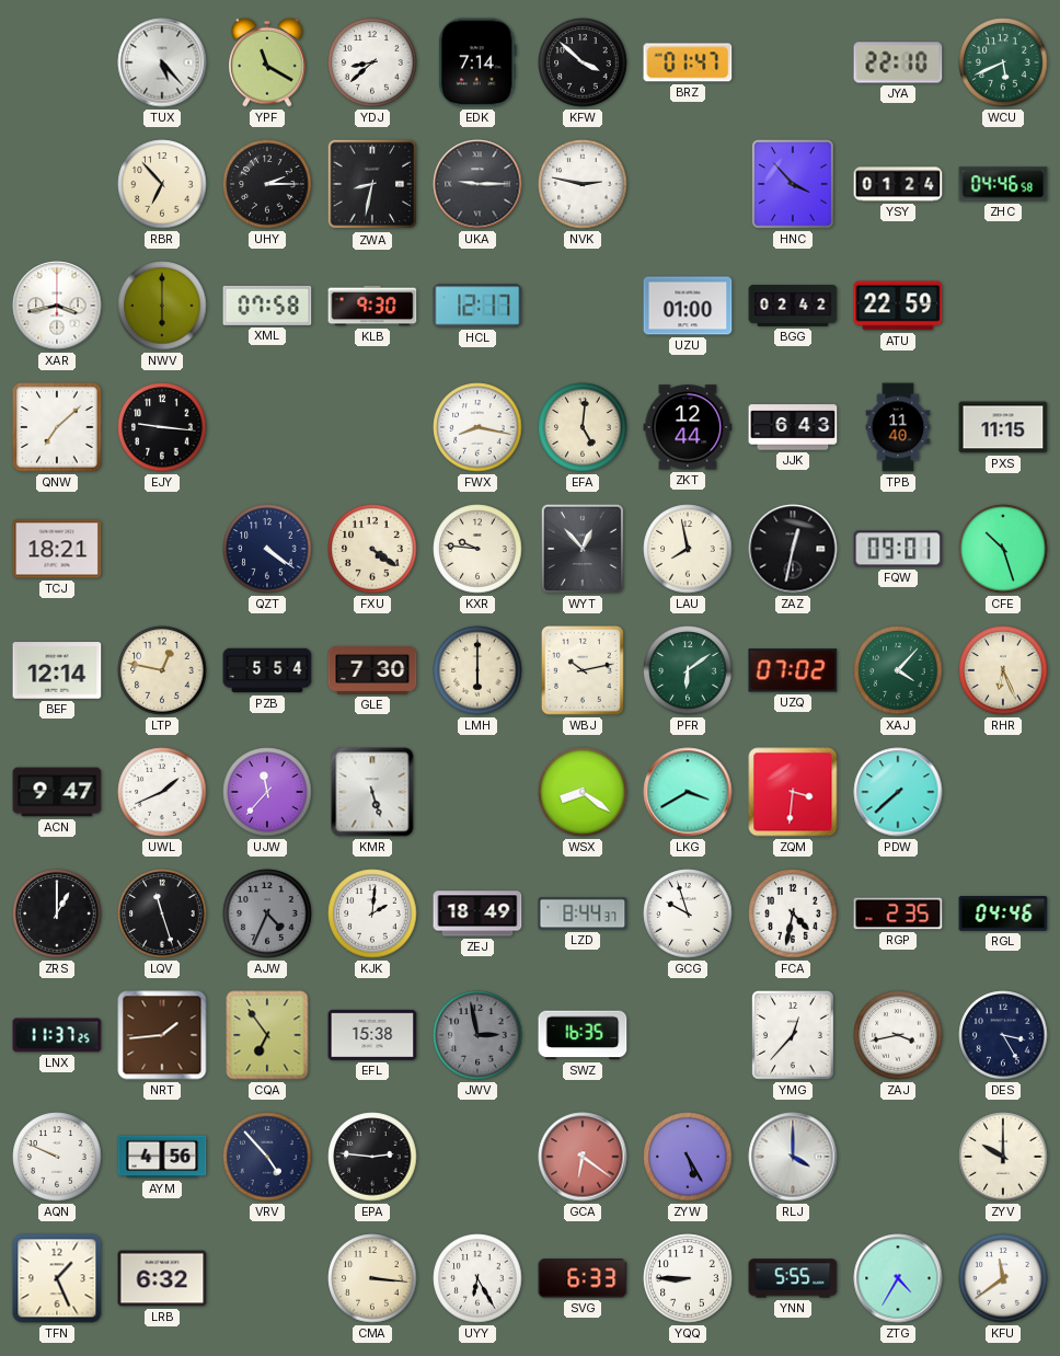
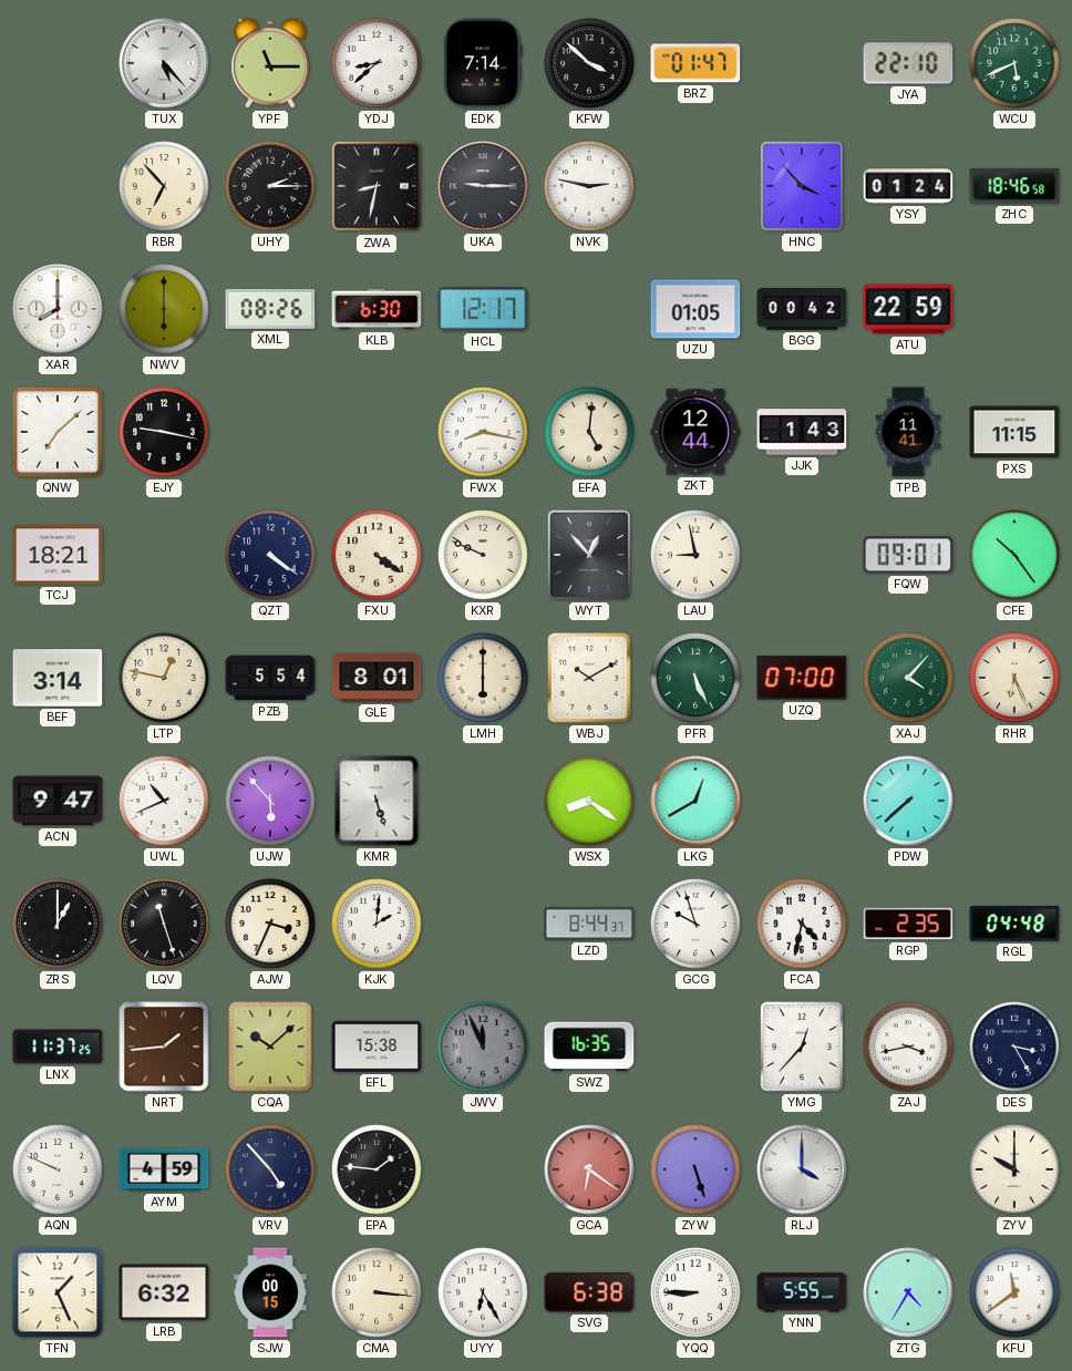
YPF: 11:20 -> 11:15 (270, 63)
ZHC: 04:46 -> 18:46 (1014, 186)
XAR: 3:43 -> 8:00 (58, 309)
XML: 07:58 -> 08:26 (270, 309)
KLB: 9:30 -> 6:30 (377, 309)
UZU: 01:00 -> 01:05 (695, 309)
BGG: 02:42 -> 00:42 (802, 309)
EJY: 9:16 -> 9:17 (164, 432)
JJK: 6:43 -> 1:43 (802, 432)
TPB: 11:40 -> 11:41 (908, 432)
KXR: 9:46 -> 9:49 (483, 555)
LAU: 7:58 -> 8:58 (695, 555)
ZAZ: 12:32 -> none (793, 549)
CFE: 10:27 -> 10:24 (1014, 555)
BEF: 12:14 -> 3:14 (58, 678)
GLE: 7:30 -> 8:01 (377, 678)
WBJ: 10:13 -> 10:10 (590, 679)
PFR: 6:09 -> 5:26 (695, 678)
UZQ: 07:02 -> 07:00 (802, 678)
UWL: 1:41 -> 10:41 (164, 801)
UJW: 11:37 -> 5:53 (270, 801)
LKG: 3:40 -> 12:40 (695, 801)
ZQM: 3:31 -> none (793, 792)
AJW: 4:34 -> 3:34 (270, 924)
AJW dial: grey -> cream (270, 924)
ZEJ: 18:49 -> none (477, 913)
RGL: 04:46 -> 04:48 (1014, 924)
CQA: 6:54 -> 10:08 (270, 1047)
JWV: 2:58 -> 11:56 (483, 1047)
AYM: 4:56 -> 4:59 (164, 1169)
EPA: 2:46 -> 1:46 (377, 1169)
ZYW: 5:25 -> 5:27 (695, 1169)
SJW: none -> 00:15 (270, 1292)
SVG: 6:33 -> 6:38 (589, 1292)
